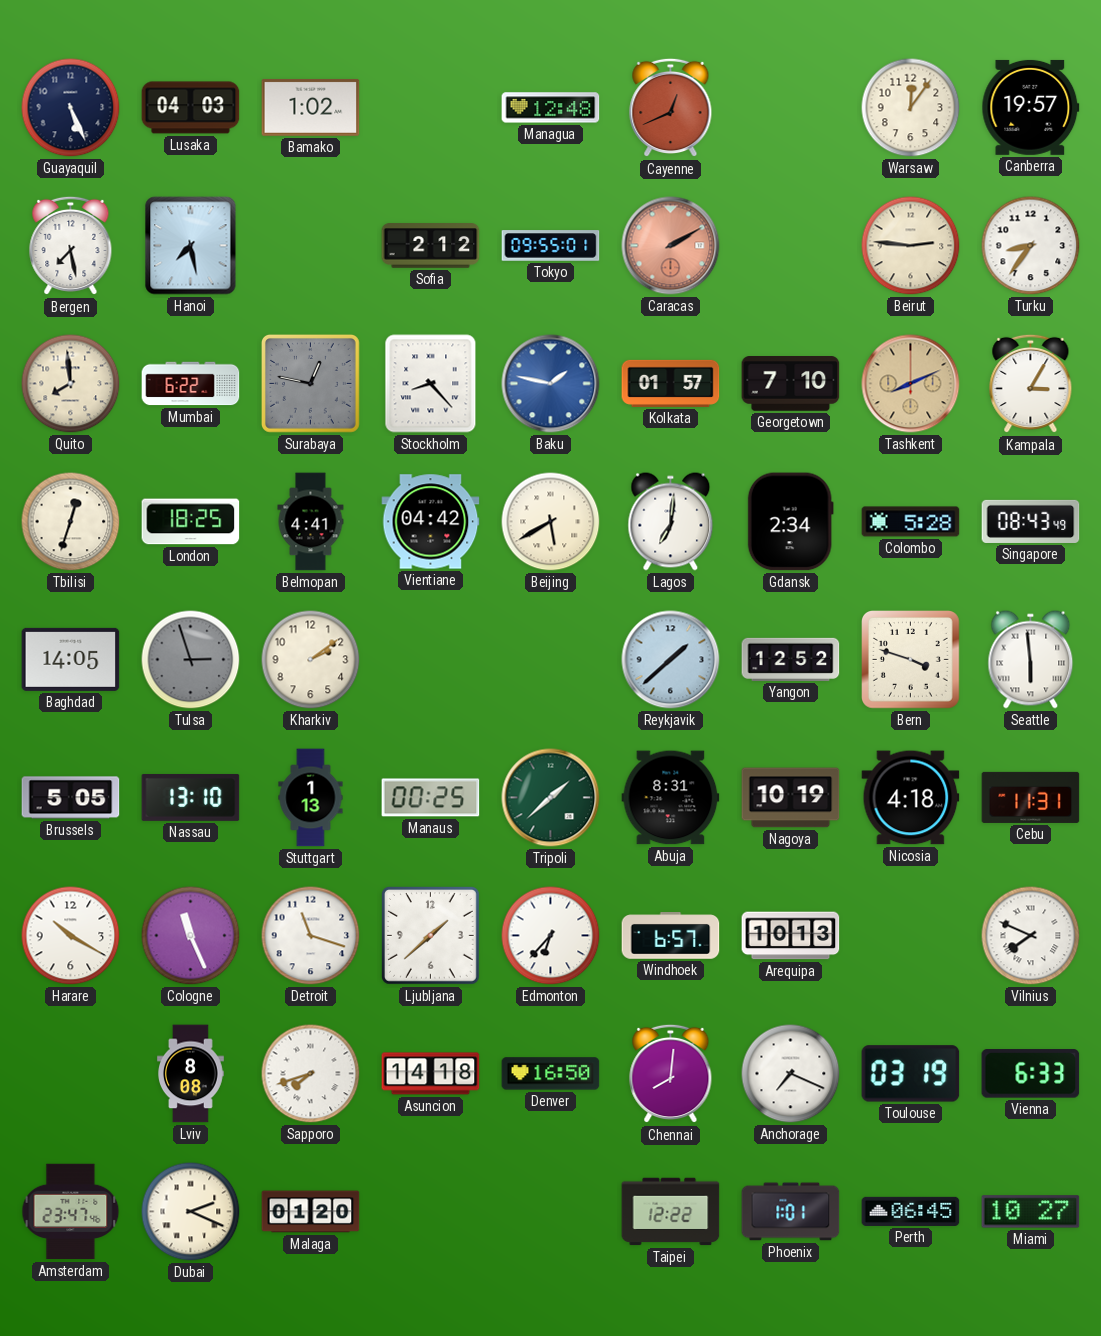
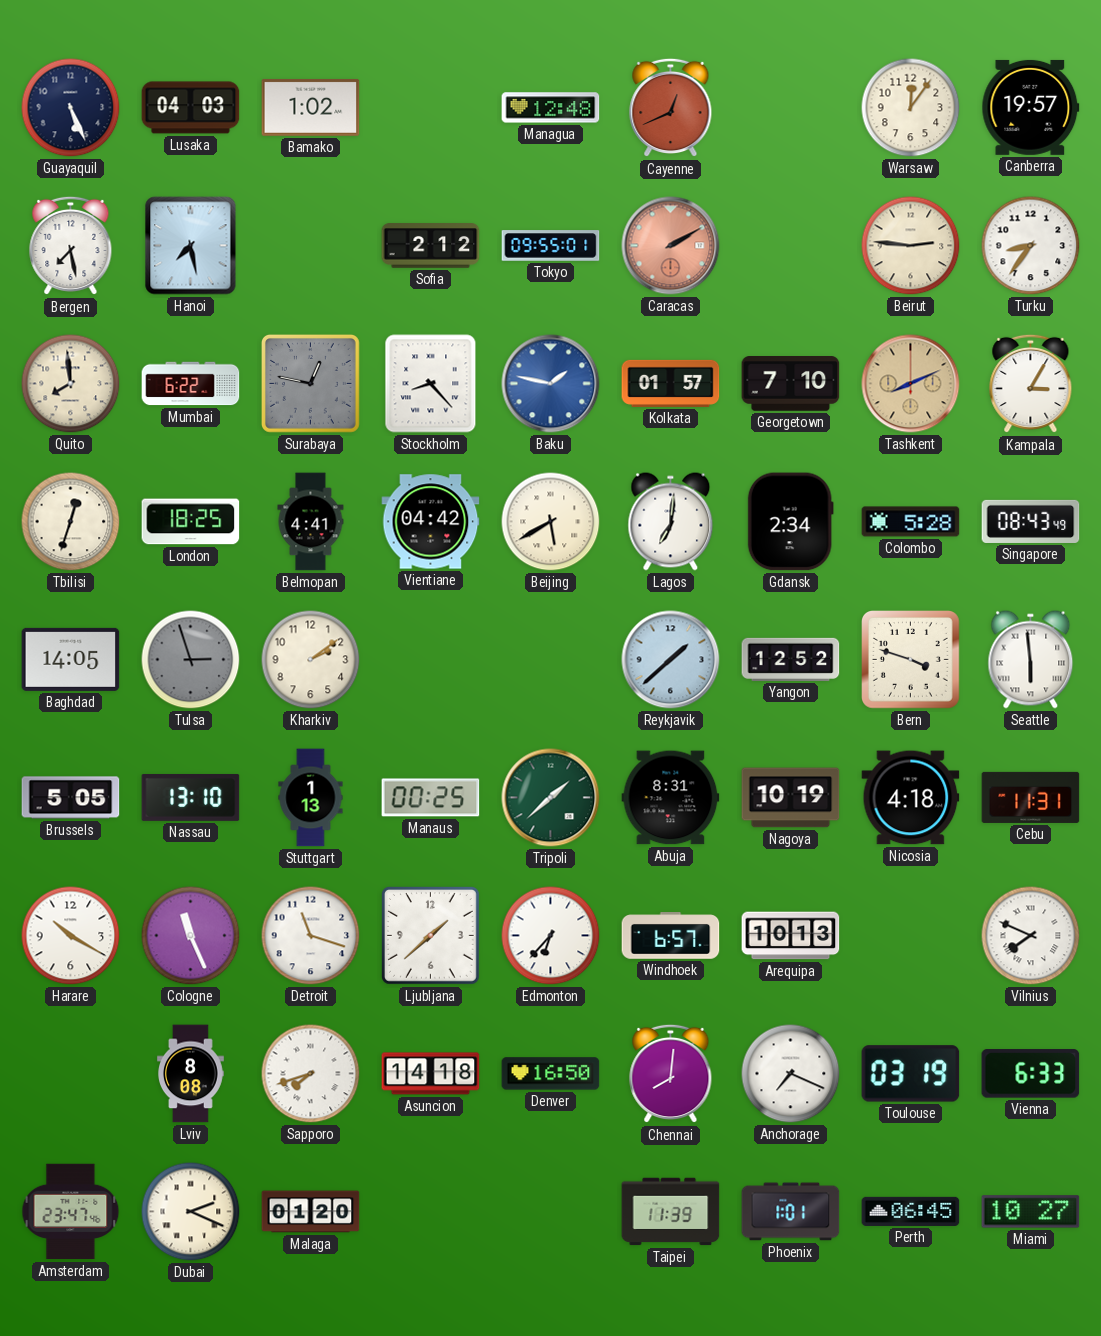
Taipei: 12:22 -> 11:39 (671, 1212)
